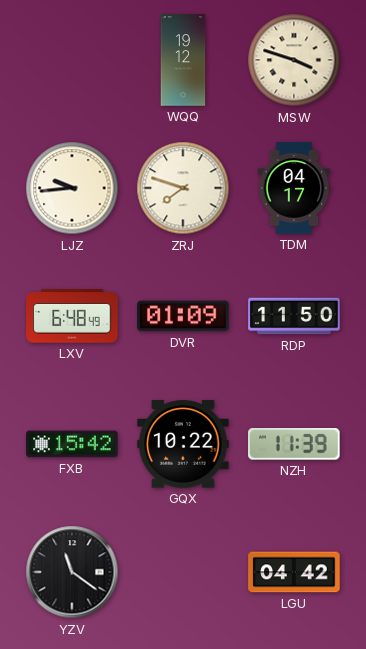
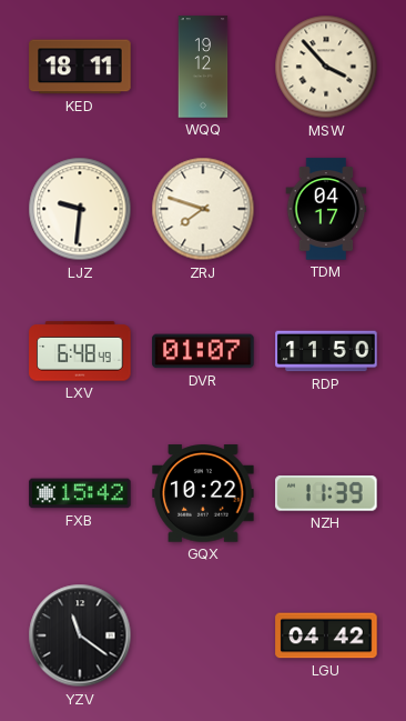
KED: none -> 18:11 (80, 67)
MSW: 3:48 -> 3:53 (326, 67)
LJZ: 9:44 -> 9:31 (80, 209)
DVR: 01:09 -> 01:07 (203, 351)
